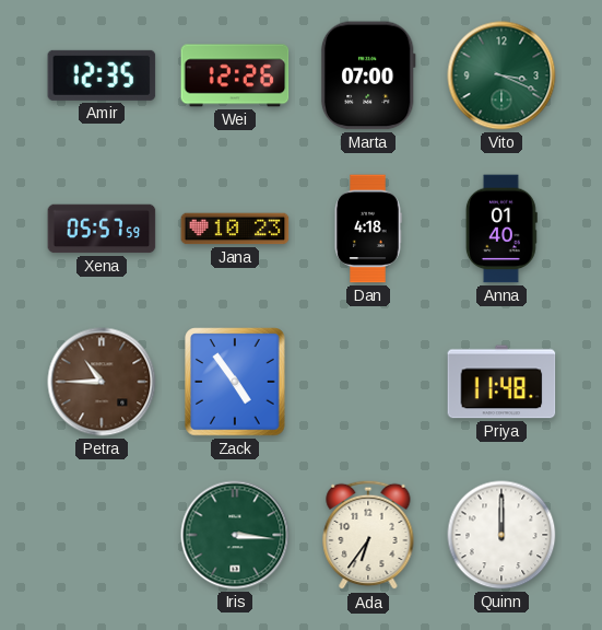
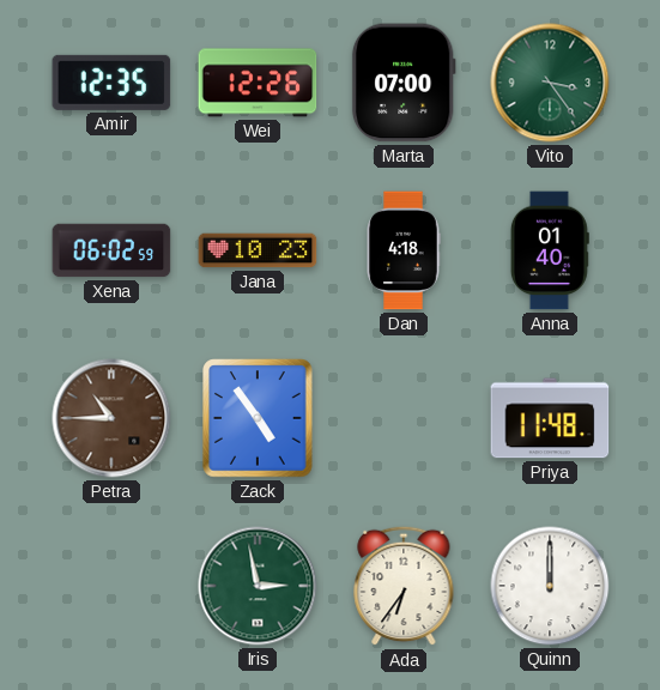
Vito: 3:19 -> 3:24 (550, 83)
Xena: 05:57 -> 06:02 (111, 250)
Iris: 3:16 -> 2:58 (258, 586)
